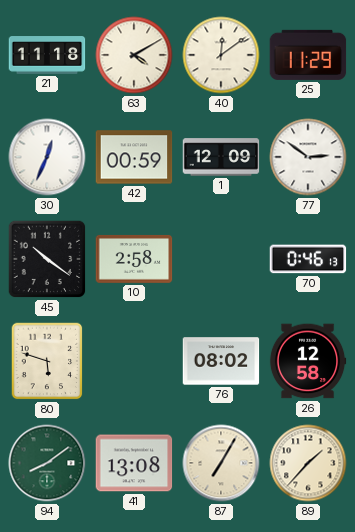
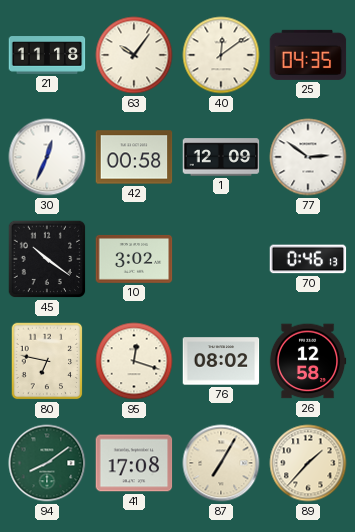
63: 4:10 -> 10:06 (134, 55)
25: 11:29 -> 04:35 (308, 55)
42: 00:59 -> 00:58 (134, 157)
10: 2:58 -> 3:02 (134, 259)
80: 5:48 -> 6:47 (47, 361)
95: none -> 12:18 (134, 361)
41: 13:08 -> 17:08 (134, 463)
